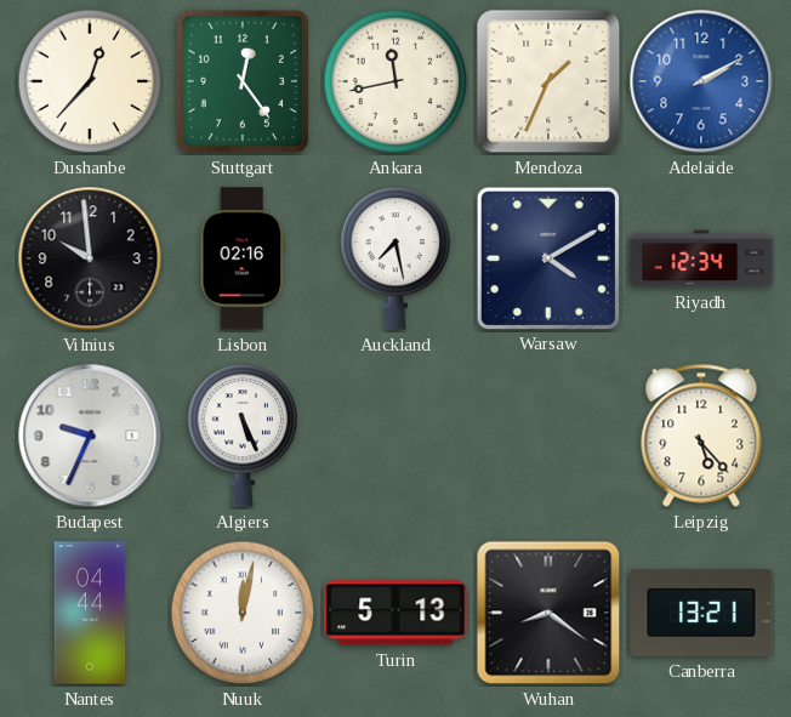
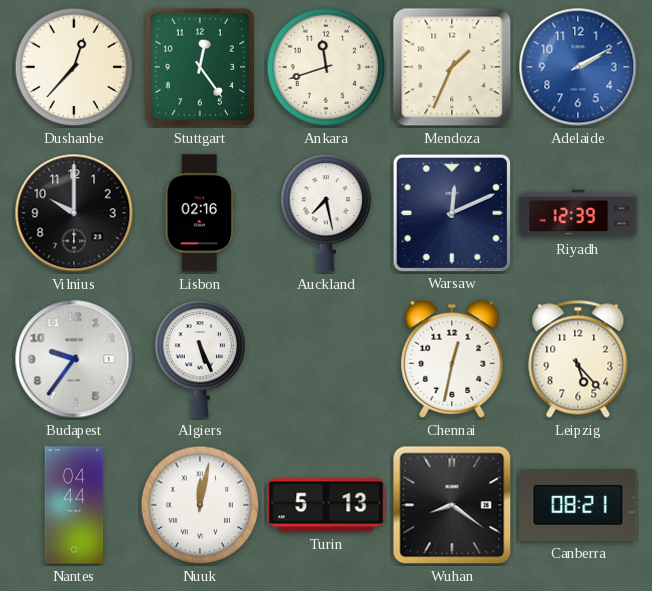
Ankara: 11:43 -> 11:42 (326, 67)
Vilnius: 9:59 -> 10:00 (74, 213)
Warsaw: 4:10 -> 12:11 (451, 212)
Riyadh: 12:34 -> 12:39 (578, 213)
Budapest: 9:34 -> 9:36 (74, 359)
Chennai: none -> 12:32 (452, 359)
Canberra: 13:21 -> 08:21 (578, 505)
